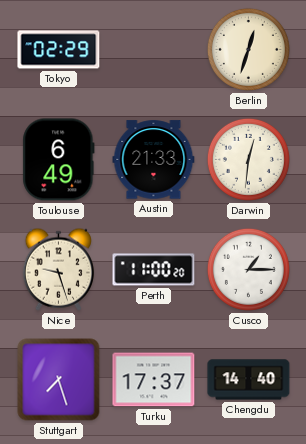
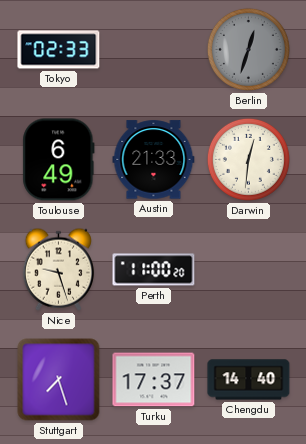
Tokyo: 02:29 -> 02:33 (59, 50)
Berlin dial: cream -> grey (248, 49)
Cusco: 1:15 -> none (248, 269)
